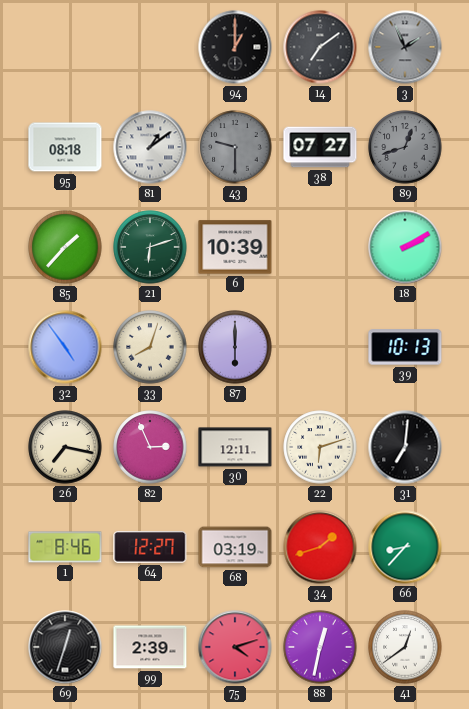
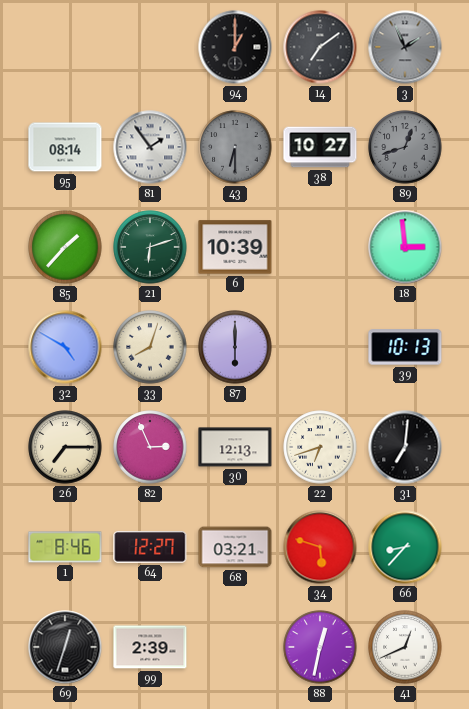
95: 08:18 -> 08:14 (65, 147)
81: 1:09 -> 1:54 (150, 147)
43: 9:30 -> 6:30 (235, 147)
38: 07:27 -> 10:27 (320, 147)
18: 2:10 -> 2:59 (405, 247)
32: 4:54 -> 4:50 (65, 347)
26: 7:17 -> 7:15 (65, 447)
30: 12:11 -> 12:13 (235, 447)
22: 6:12 -> 6:42 (320, 447)
68: 03:19 -> 03:21 (235, 547)
34: 1:42 -> 5:48 (320, 547)
75: 4:12 -> none (235, 647)
41: 12:39 -> 12:41 (405, 647)
